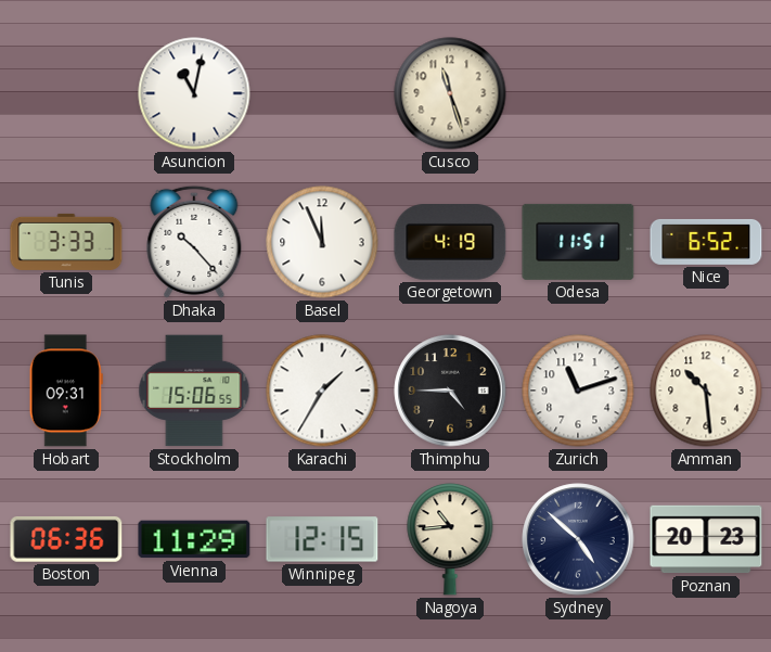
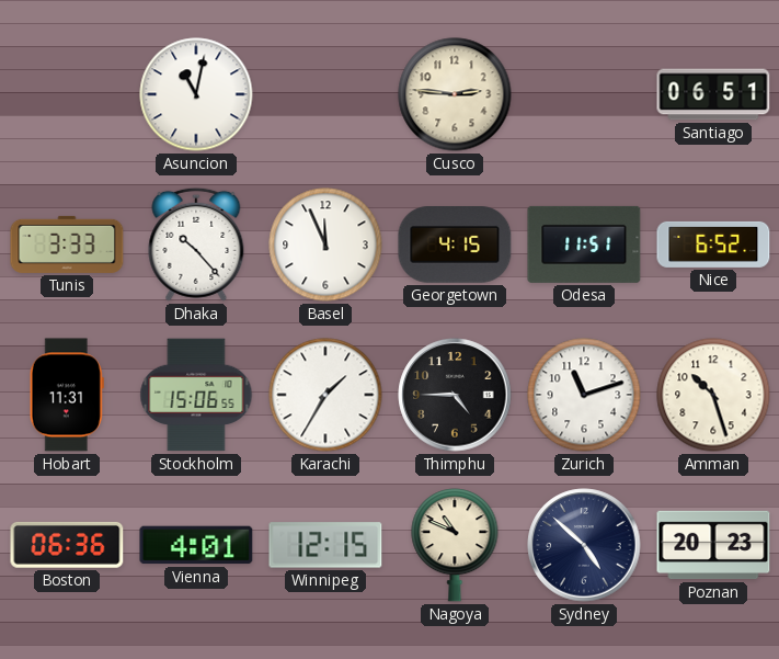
Cusco: 11:27 -> 2:46 (455, 94)
Santiago: none -> 06:51 (713, 94)
Georgetown: 4:19 -> 4:15 (455, 246)
Hobart: 09:31 -> 11:31 (67, 395)
Amman: 10:29 -> 10:27 (713, 395)
Vienna: 11:29 -> 4:01 (196, 545)
Nagoya: 10:44 -> 10:49 (455, 545)
